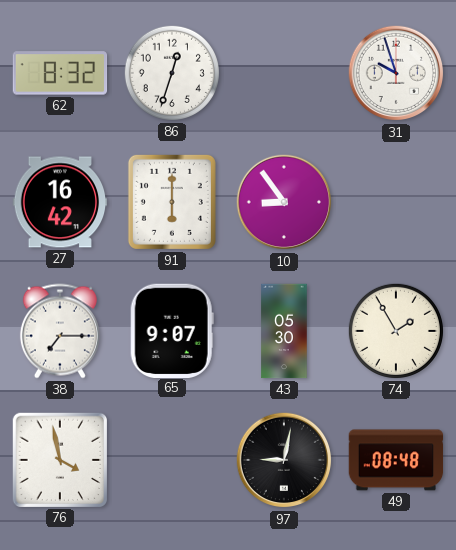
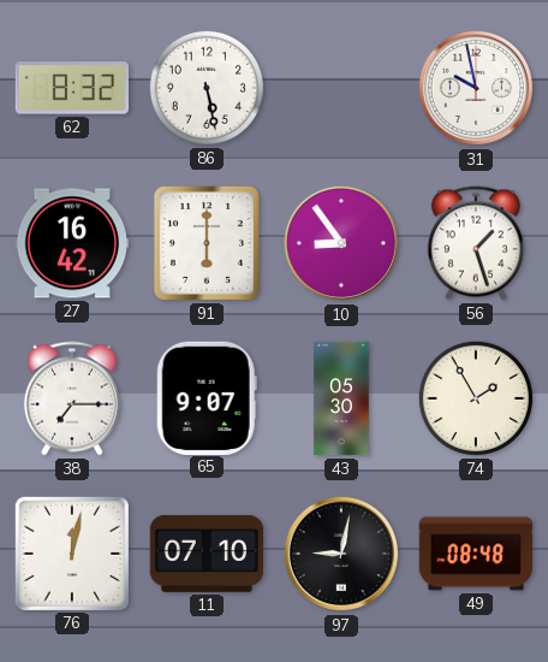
86: 12:33 -> 5:28 (207, 88)
31: 9:57 -> 9:58 (476, 88)
56: none -> 1:27 (476, 243)
76: 3:58 -> 12:02 (71, 552)
11: none -> 07:10 (207, 554)
